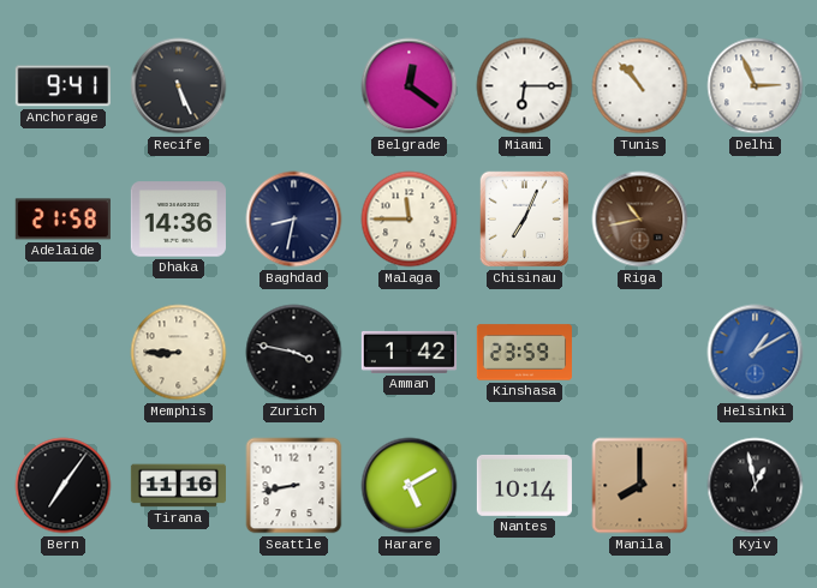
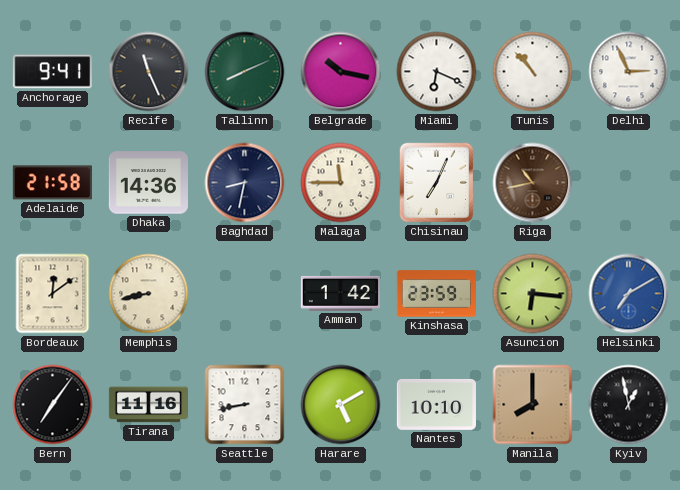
Recife: 5:26 -> 11:26 (149, 72)
Tallinn: none -> 8:11 (245, 72)
Belgrade: 12:21 -> 10:17 (341, 72)
Miami: 6:15 -> 6:19 (437, 72)
Bordeaux: none -> 12:09 (53, 294)
Memphis: 8:45 -> 8:43 (149, 294)
Zurich: 3:47 -> none (294, 353)
Asuncion: none -> 6:16 (533, 294)
Helsinki: 1:10 -> 7:10 (629, 294)
Nantes: 10:14 -> 10:10 (436, 404)
